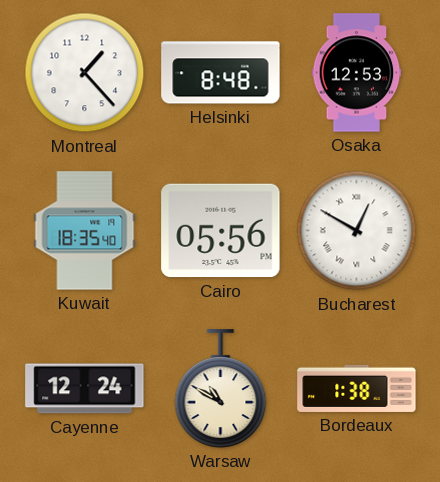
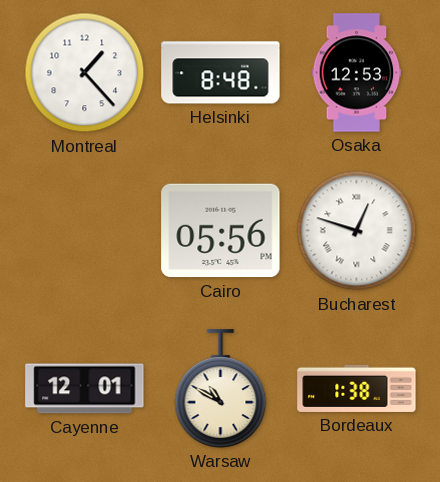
Kuwait: 18:35 -> none (85, 231)
Bucharest: 12:50 -> 12:48 (357, 231)
Cayenne: 12:24 -> 12:01 (85, 389)
